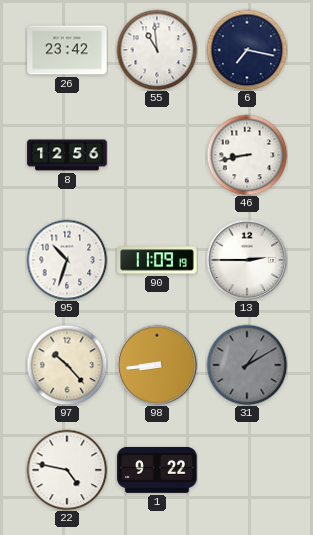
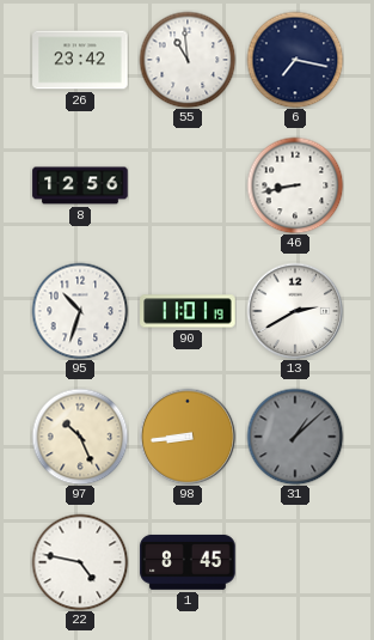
90: 11:09 -> 11:01 (188, 311)
13: 2:45 -> 2:40 (295, 311)
97: 10:23 -> 10:26 (80, 437)
31: 1:10 -> 1:08 (295, 437)
1: 9:22 -> 8:45 (188, 562)
